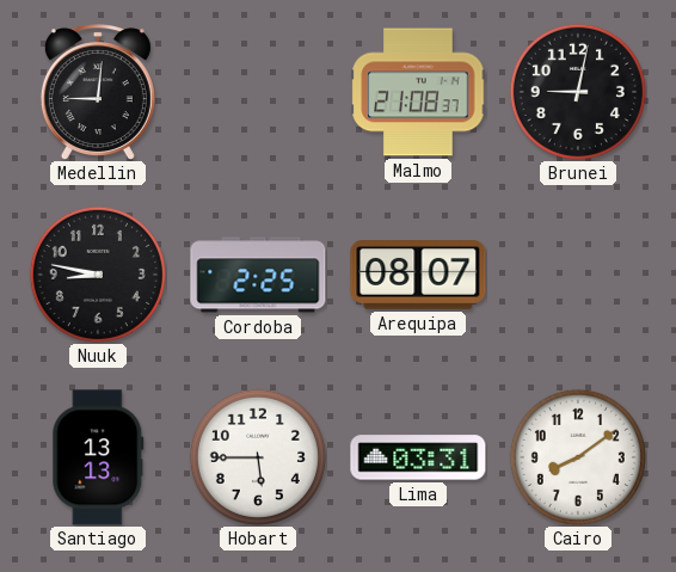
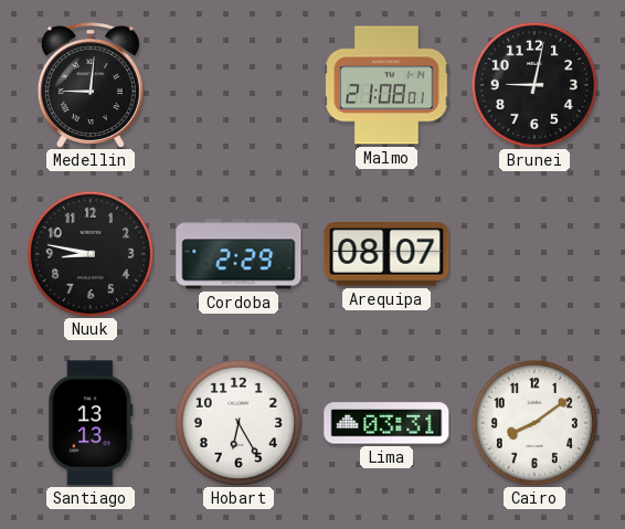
Malmo: 21:08:37 -> 21:08:01 (386, 85)
Cordoba: 2:25 -> 2:29 (239, 254)
Hobart: 5:45 -> 6:25 (239, 423)
